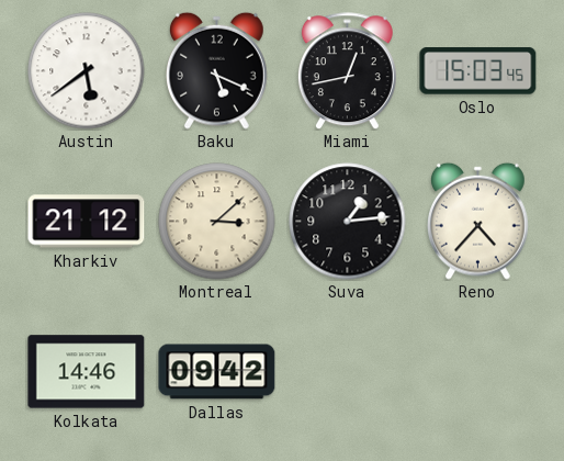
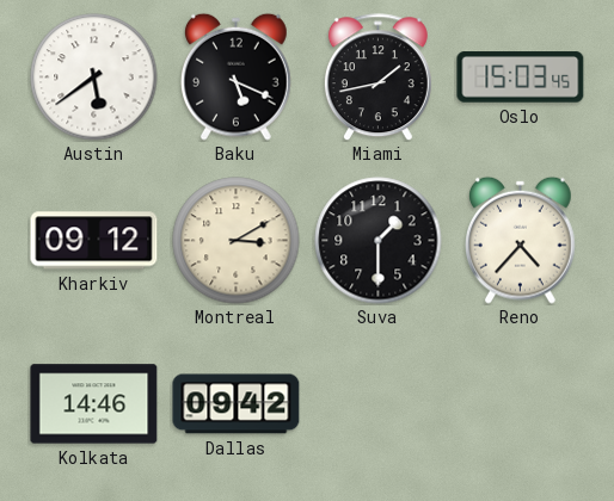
Miami: 12:43 -> 1:43 (377, 78)
Kharkiv: 21:12 -> 09:12 (94, 241)
Montreal: 3:08 -> 3:10 (237, 241)
Suva: 1:14 -> 1:30 (379, 241)
